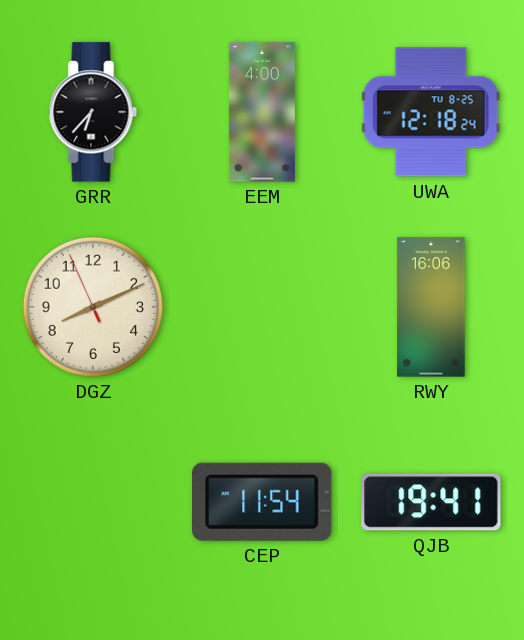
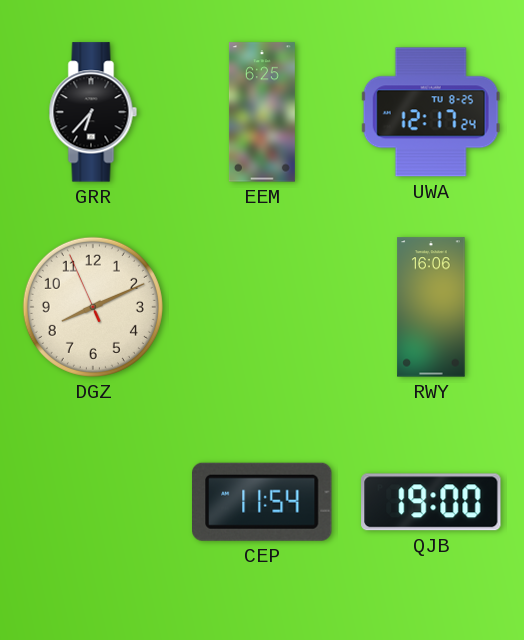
EEM: 4:00 -> 6:25 (262, 112)
UWA: 12:18 -> 12:17 (431, 112)
QJB: 19:41 -> 19:00 (431, 502)
